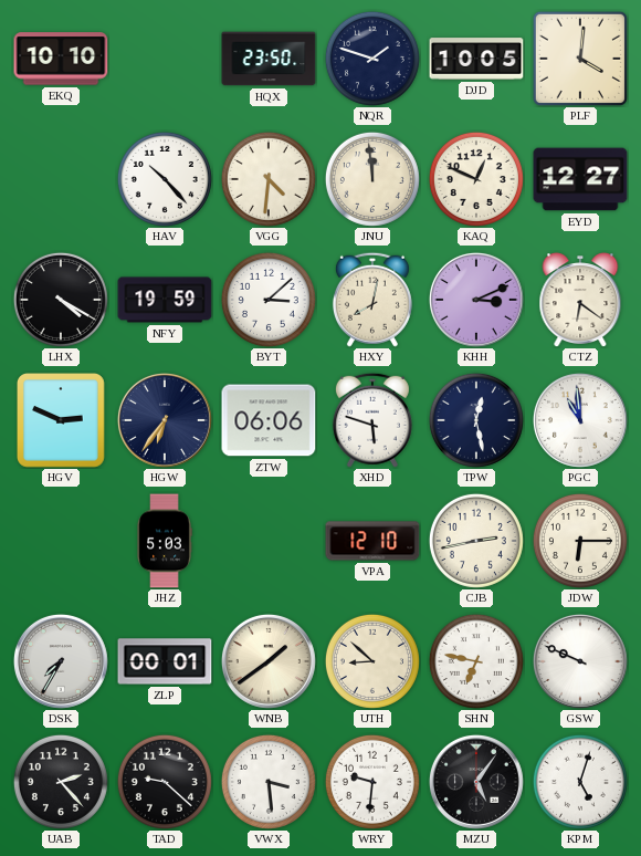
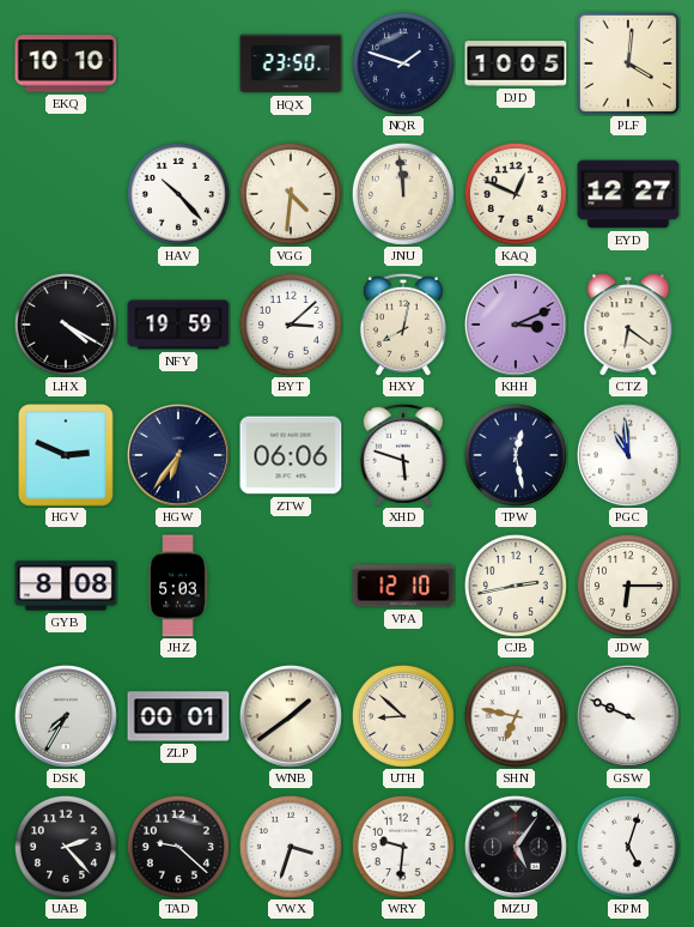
GYB: none -> 8:08 (66, 586)
VWX: 3:29 -> 3:33 (291, 847)
